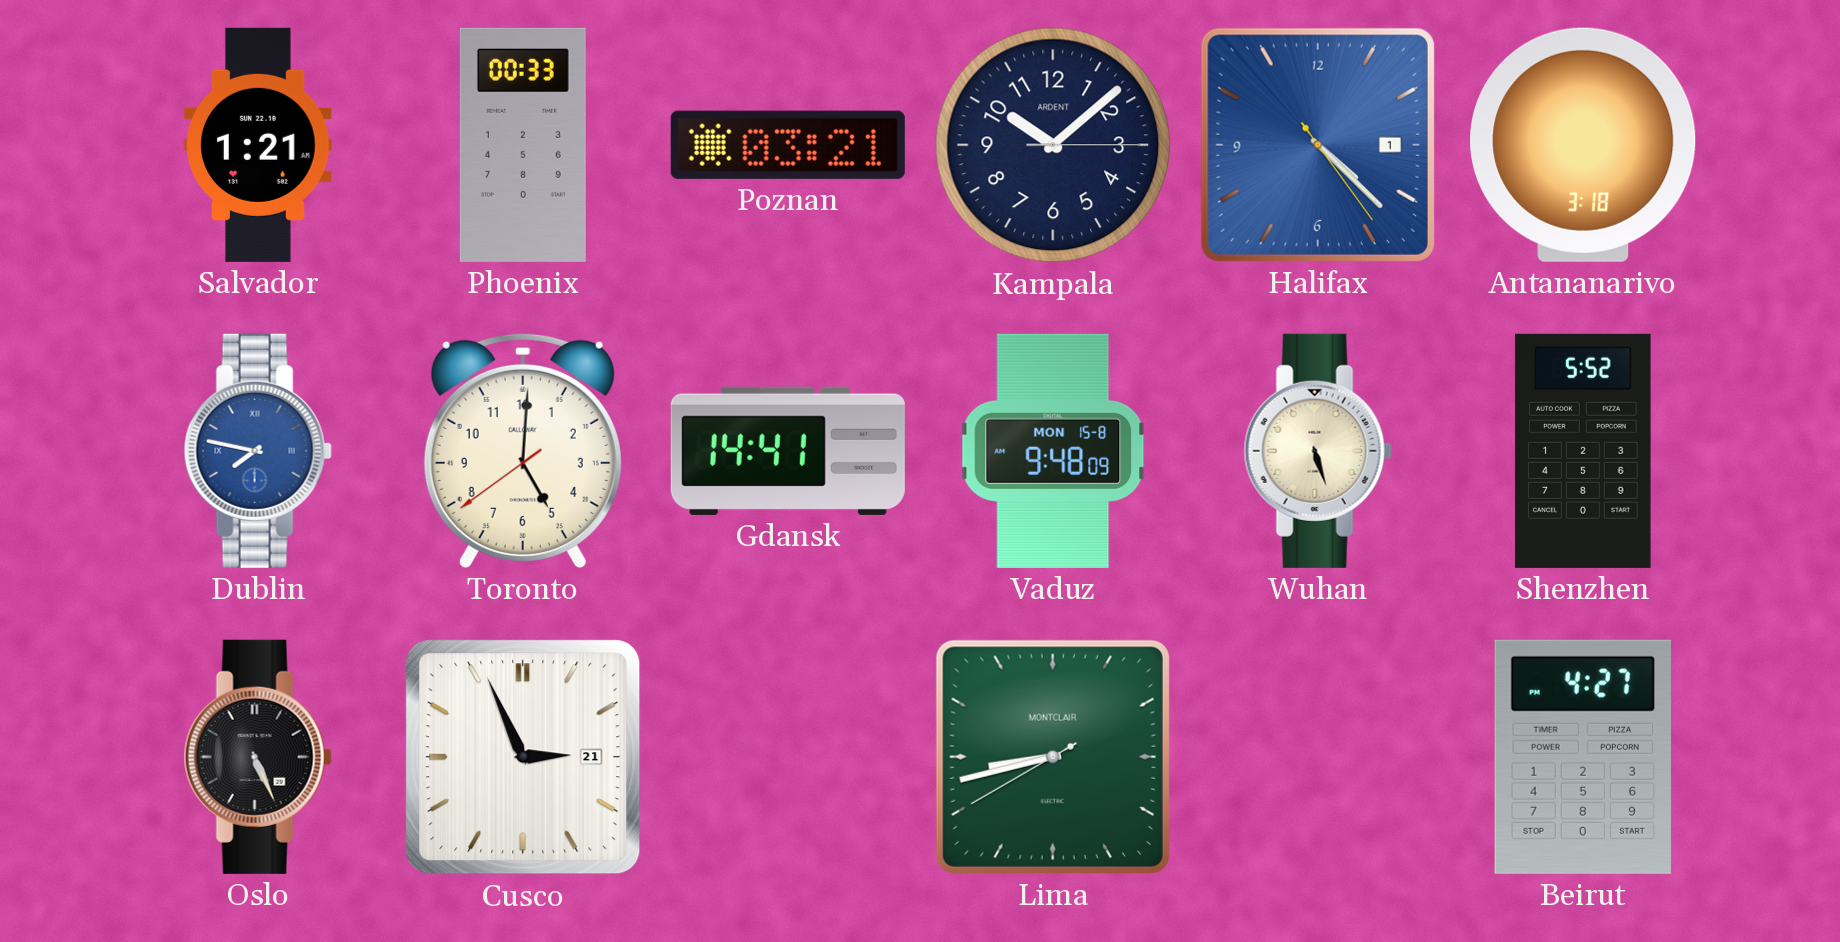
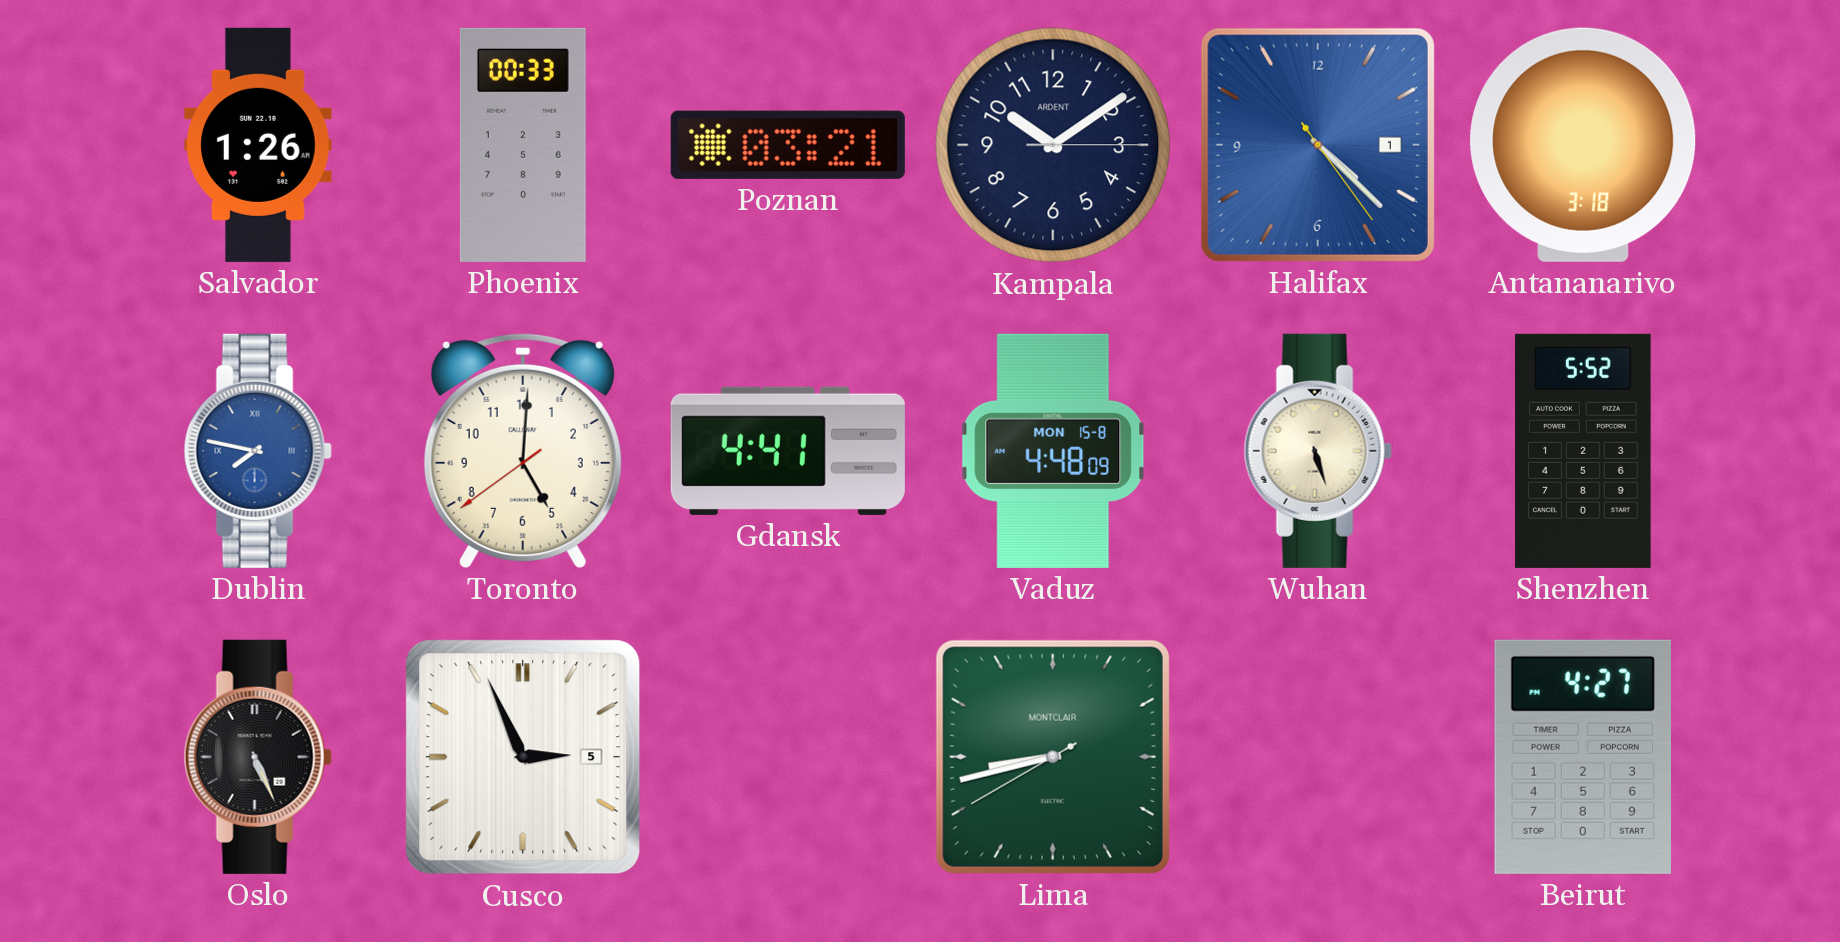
Salvador: 1:21 -> 1:26 (258, 145)
Kampala: 10:08 -> 10:09 (1053, 145)
Gdansk: 14:41 -> 4:41 (788, 451)
Vaduz: 9:48 -> 4:48 (1053, 451)
Cusco date: 21 -> 5 (523, 757)
